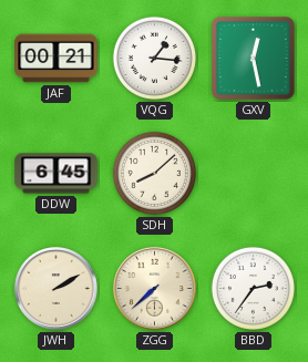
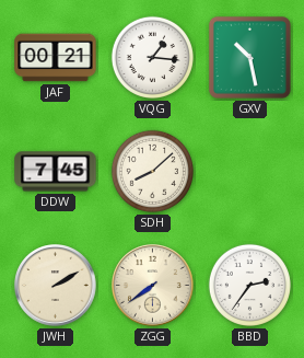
GXV: 12:28 -> 10:28 (249, 57)
DDW: 6:45 -> 7:45 (56, 172)
ZGG: 7:38 -> 7:39 (153, 286)
